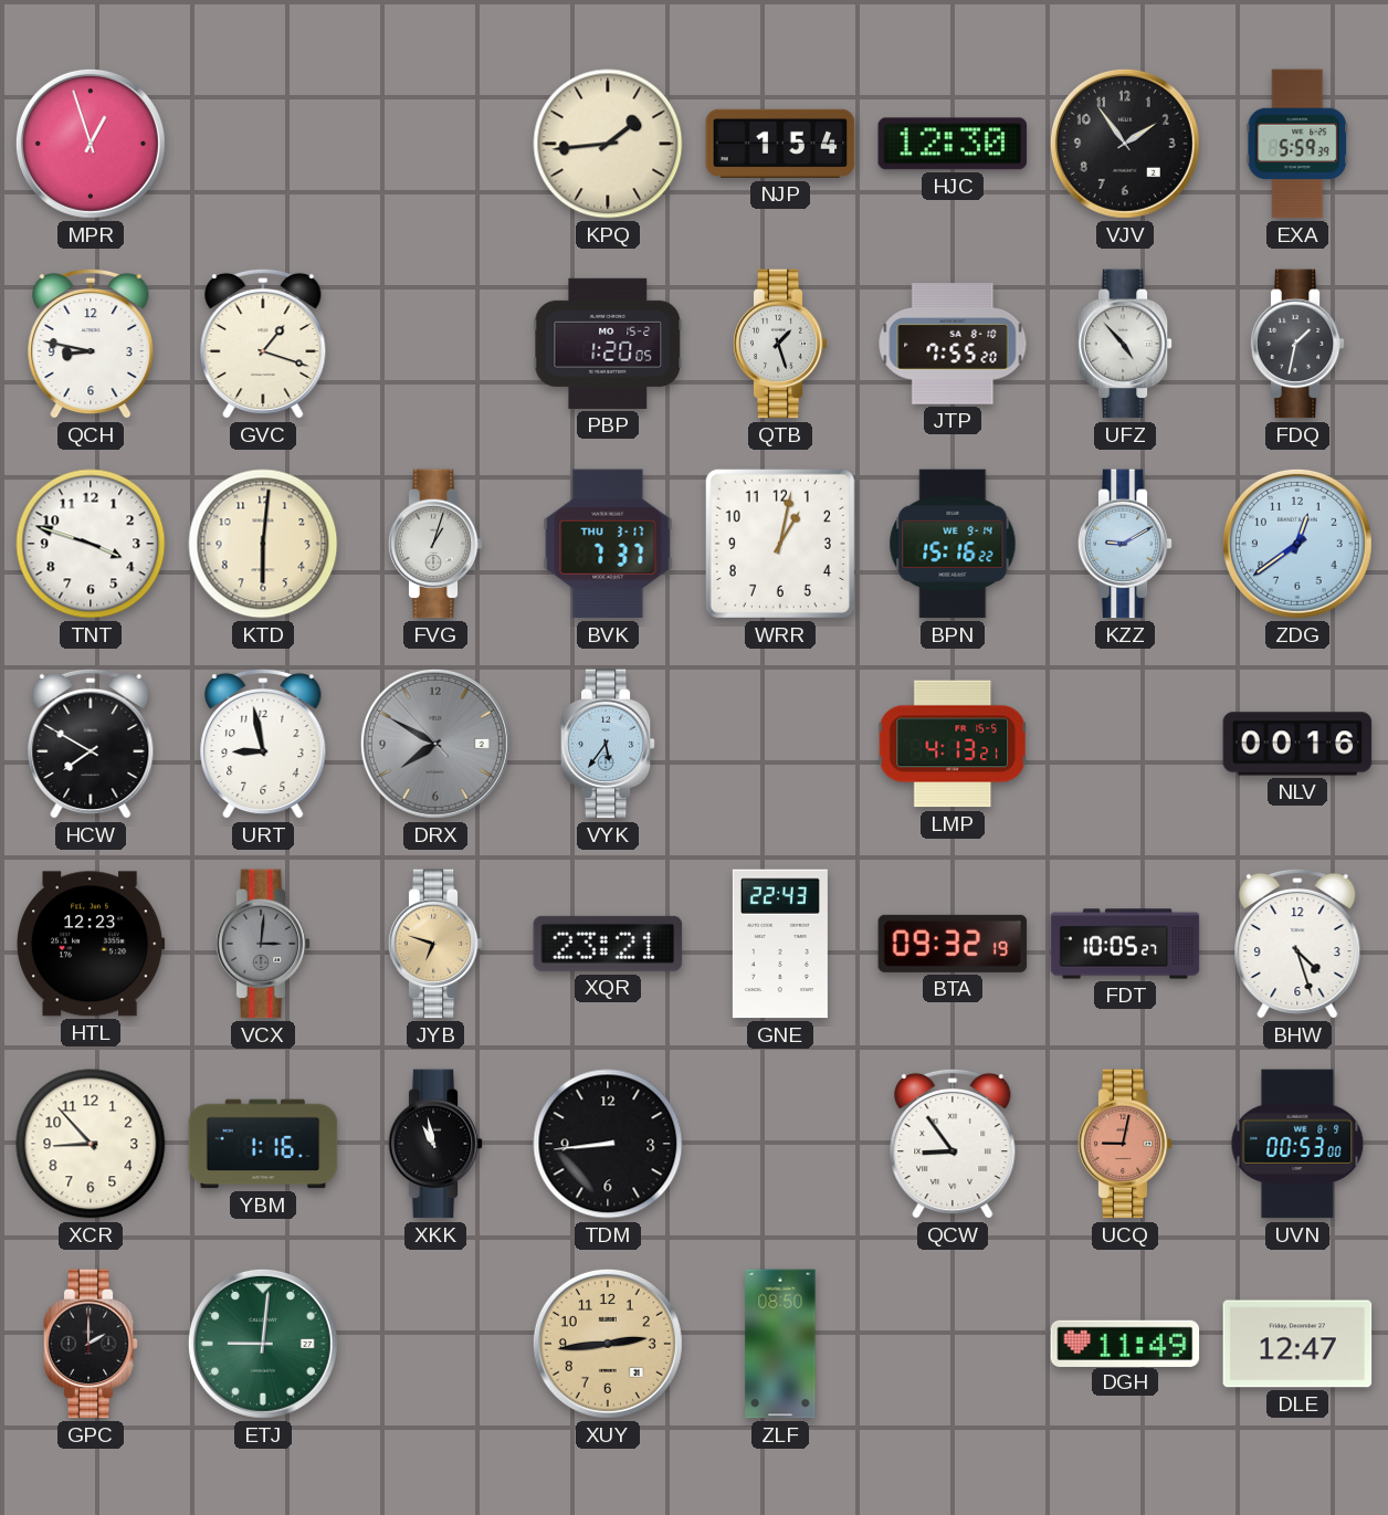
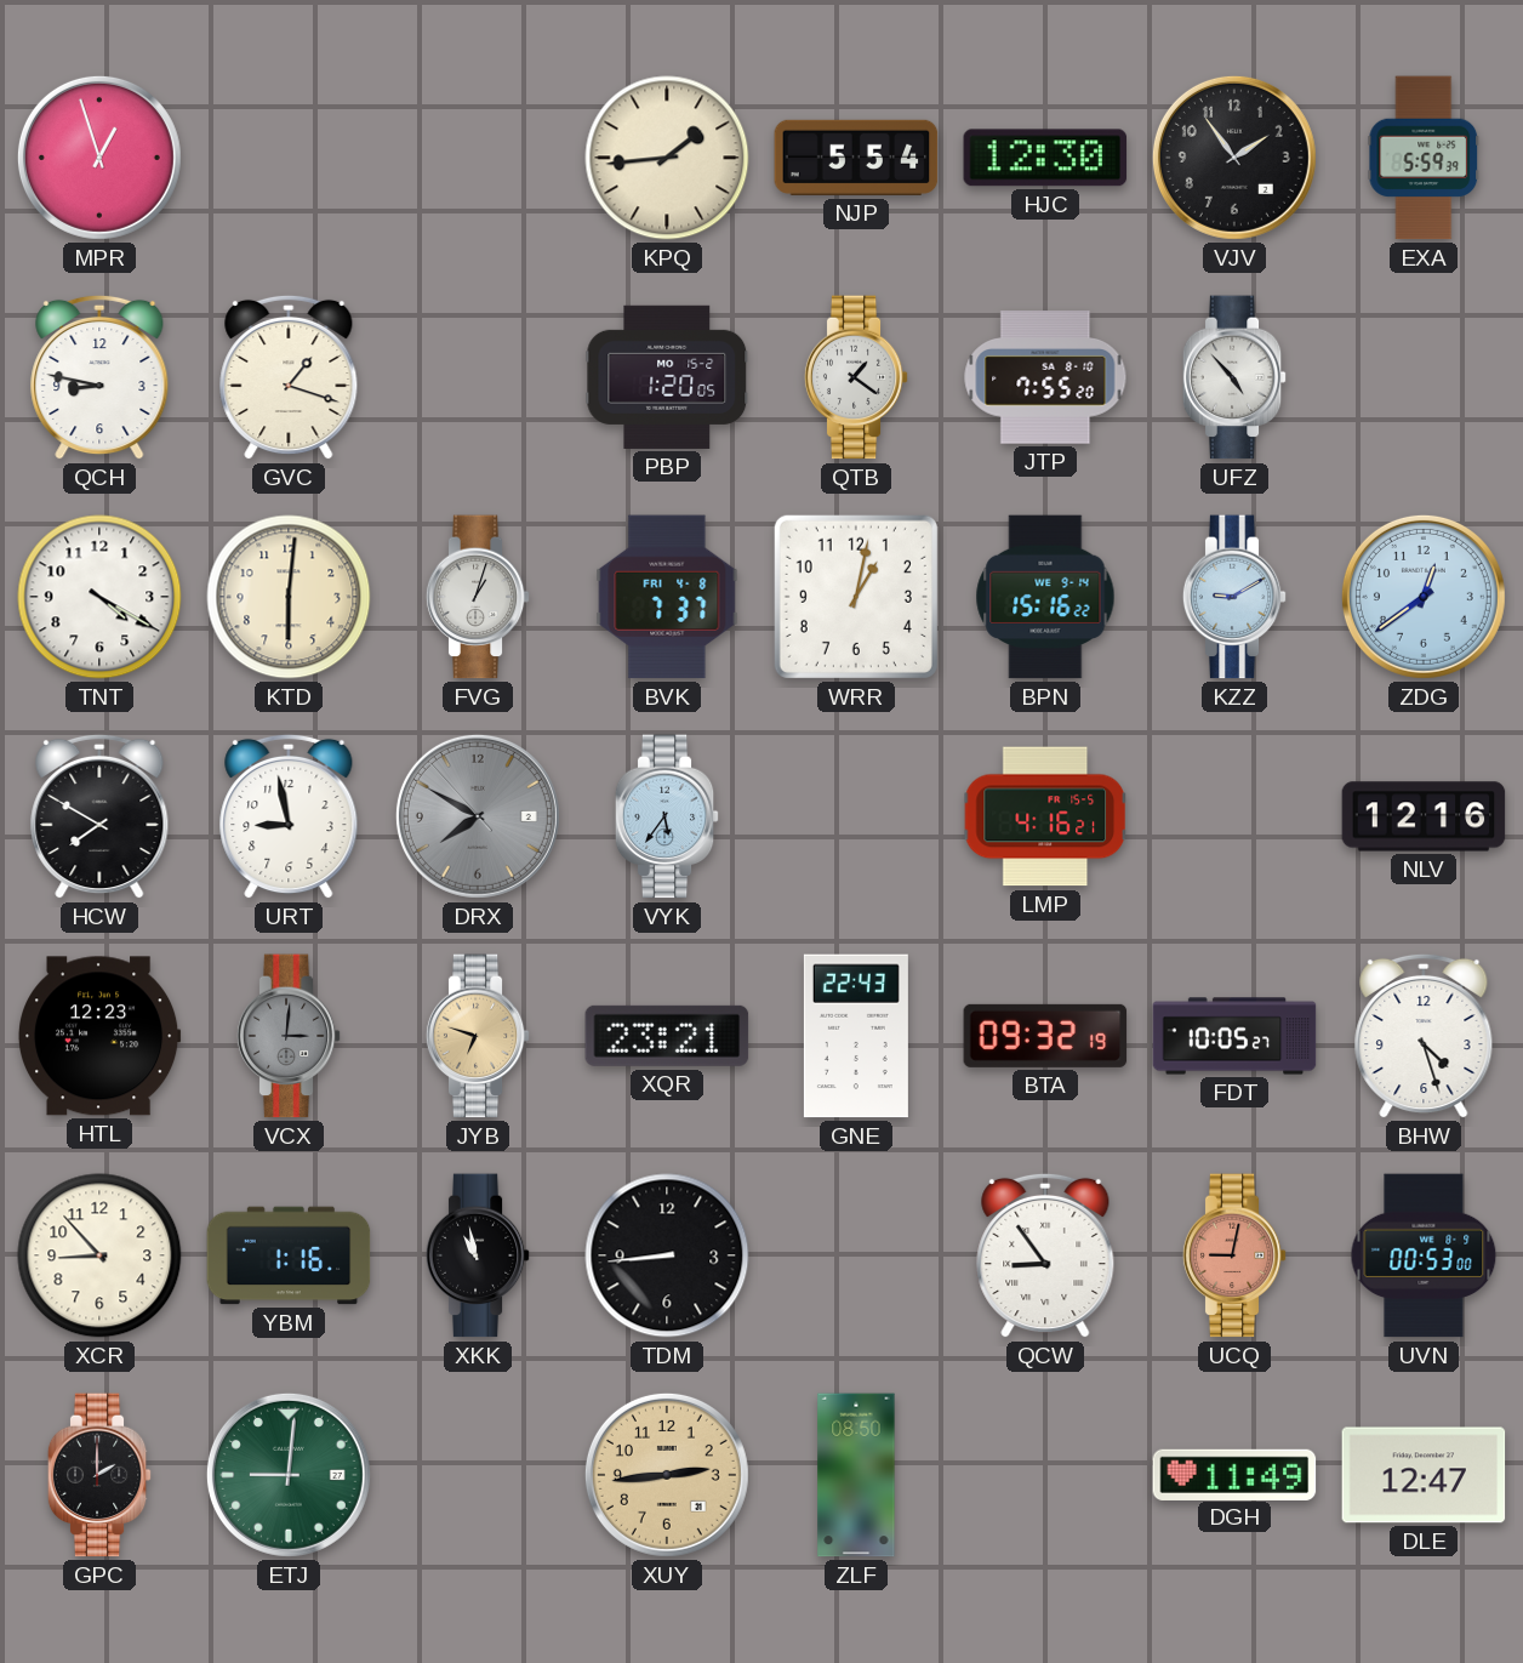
NJP: 1:54 -> 5:54 (856, 158)
QTB: 1:27 -> 1:21 (856, 377)
FDQ: 1:32 -> none (1297, 344)
TNT: 3:48 -> 4:20 (99, 597)
BVK date: THU 3-17 -> FRI 4-8 (667, 597)
LMP: 4:13 -> 4:16 (1045, 816)
NLV: 00:16 -> 12:16 (1424, 816)
